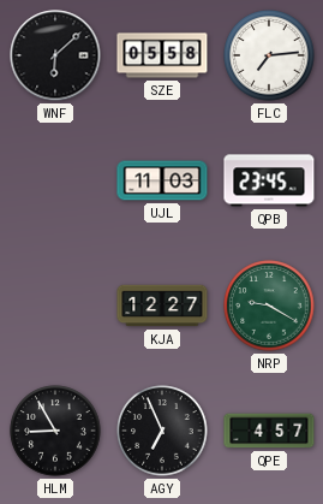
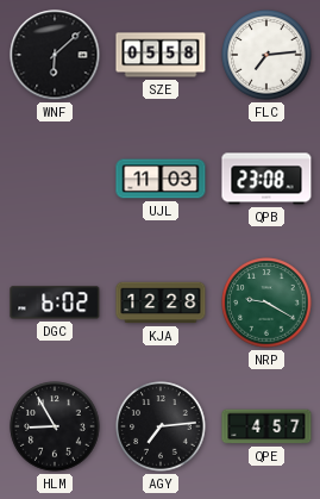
QPB: 23:45 -> 23:08 (266, 179)
DGC: none -> 6:02 (55, 302)
KJA: 12:27 -> 12:28 (161, 302)
AGY: 6:56 -> 7:14 (161, 426)
